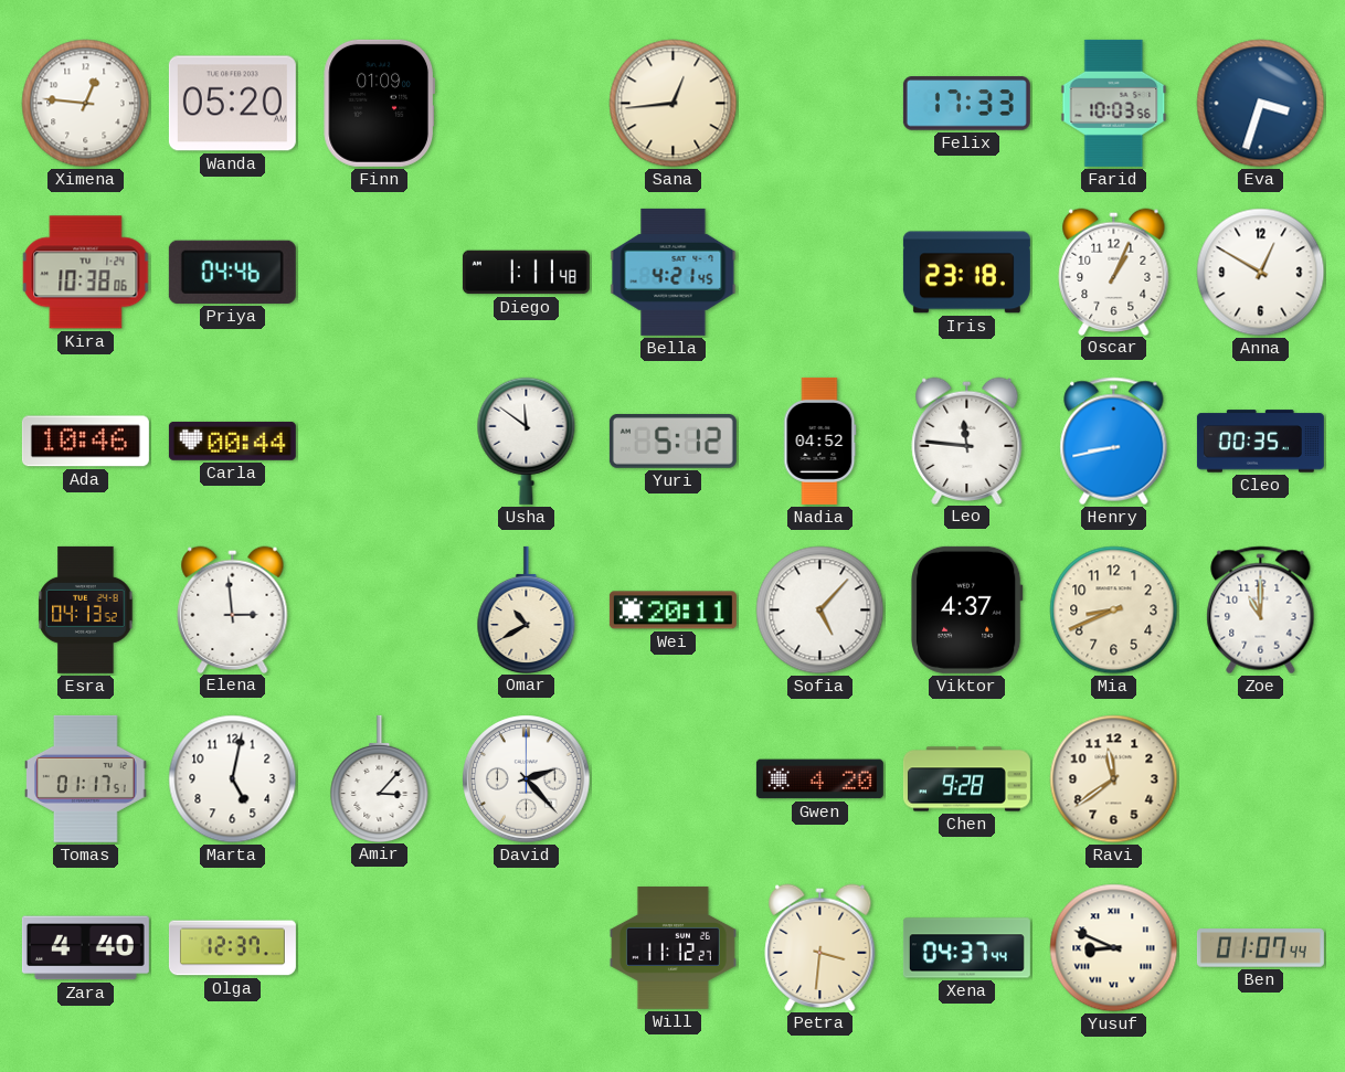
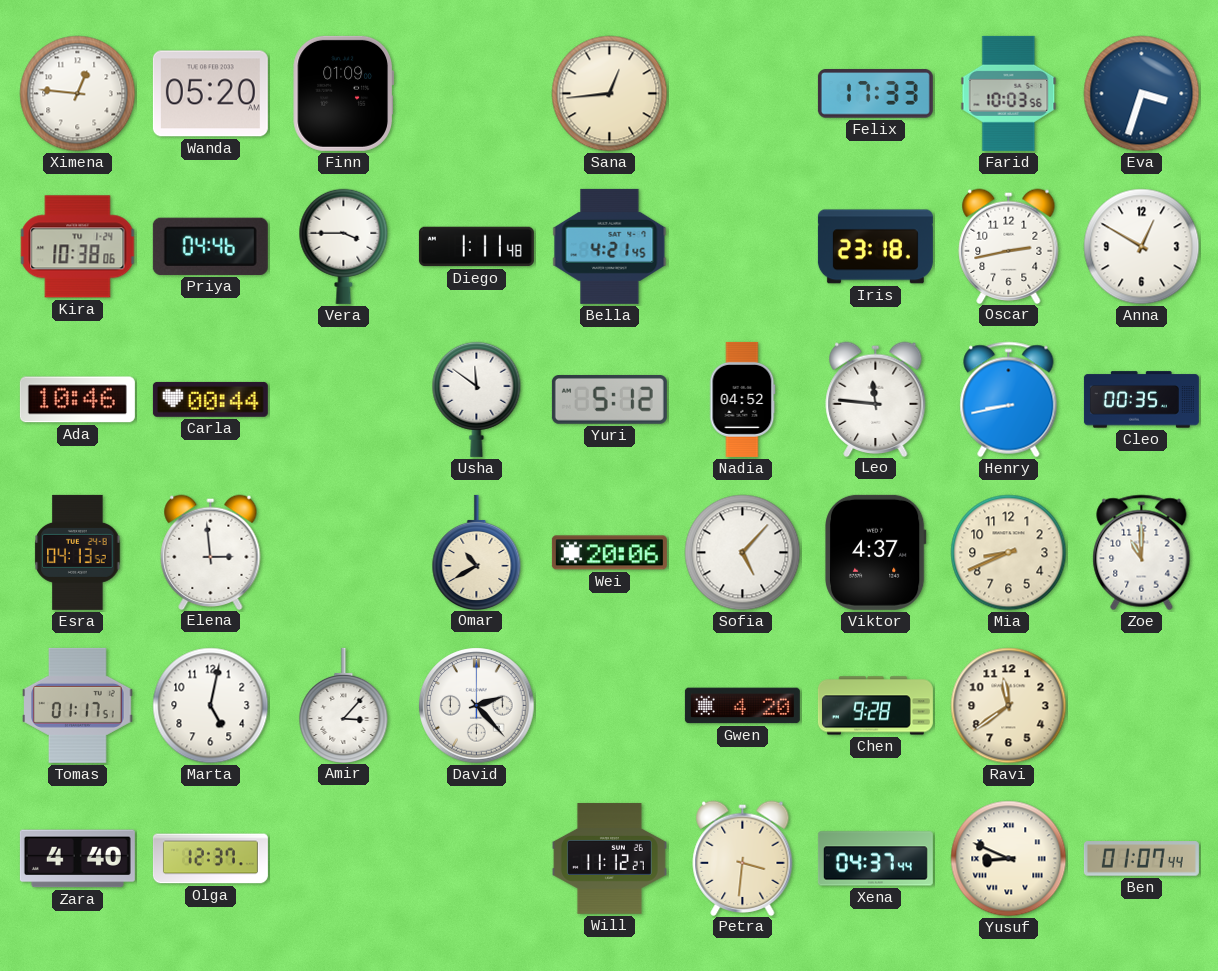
Vera: none -> 3:45 (344, 246)
Oscar: 1:04 -> 2:43 (1009, 246)
Wei: 20:11 -> 20:06 (609, 553)
